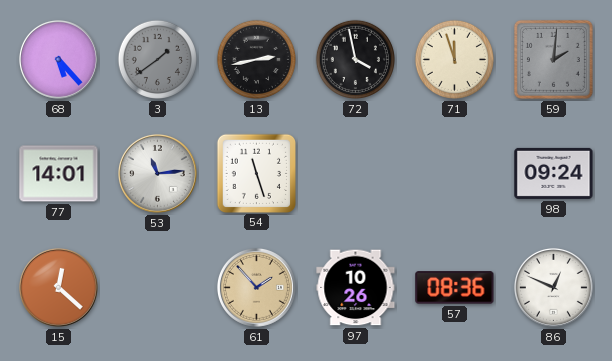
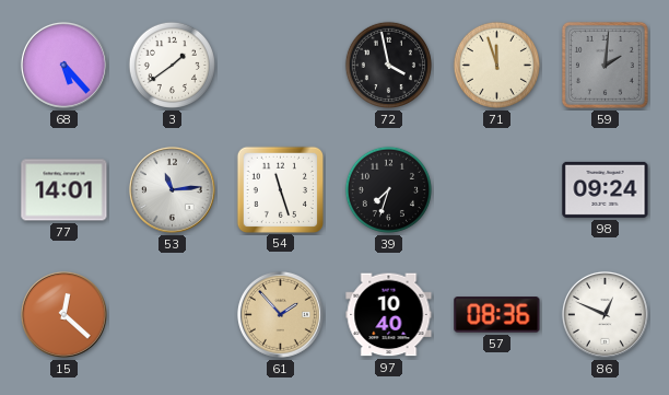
3 dial: grey -> white (172, 65)
13: 2:43 -> none (256, 59)
39: none -> 7:33 (388, 189)
97: 10:26 -> 10:40 (389, 315)
